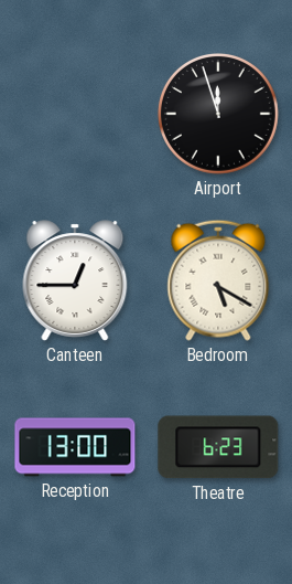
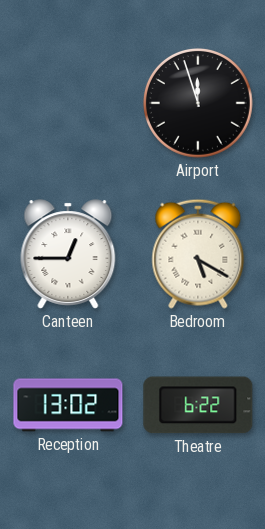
Reception: 13:00 -> 13:02 (68, 405)
Theatre: 6:23 -> 6:22 (198, 405)
